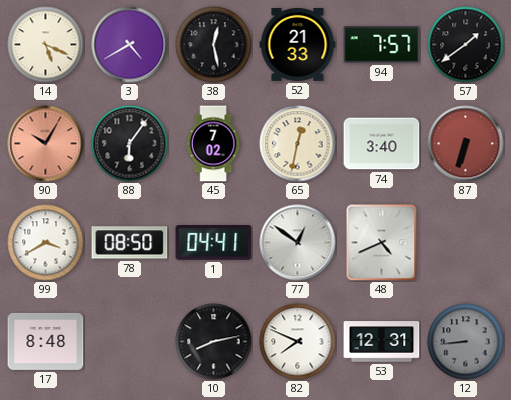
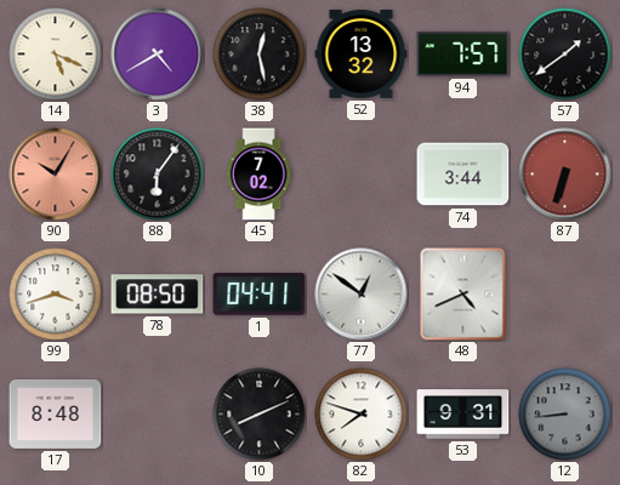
52: 21:33 -> 13:32 (362, 53)
65: 12:32 -> none (298, 144)
74: 3:40 -> 3:44 (463, 175)
99: 3:40 -> 3:42 (56, 295)
10: 8:13 -> 8:11 (260, 415)
82: 7:49 -> 7:48 (362, 415)
53: 12:31 -> 9:31 (463, 415)
